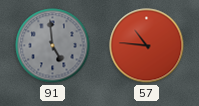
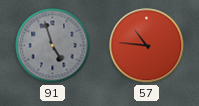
91: 4:59 -> 4:57 (53, 46)
